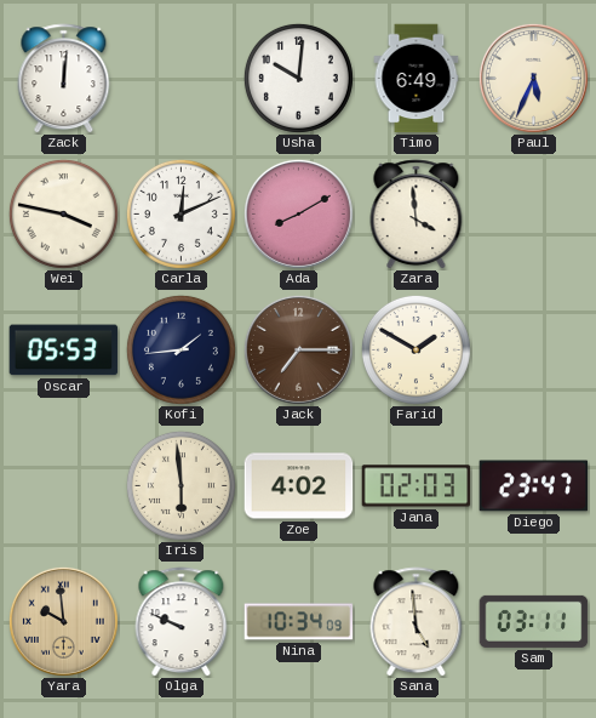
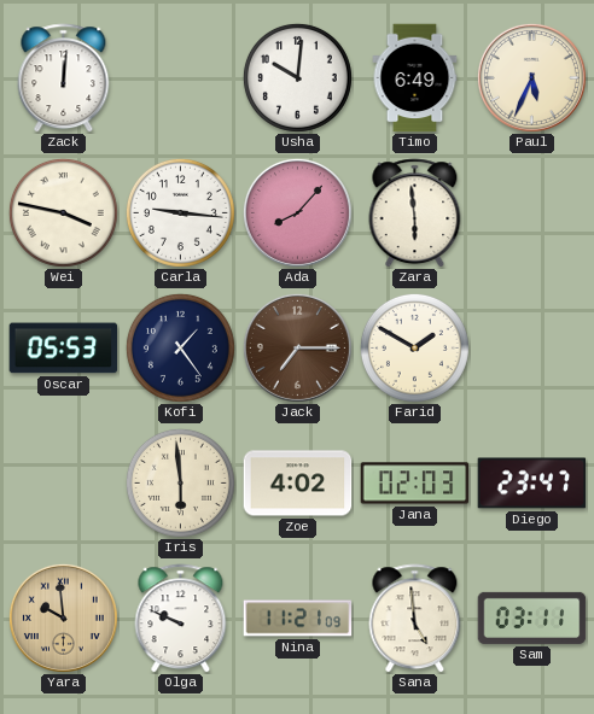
Carla: 12:11 -> 9:16 (180, 212)
Ada: 8:10 -> 8:07 (297, 212)
Zara: 3:59 -> 5:59 (415, 213)
Kofi: 1:44 -> 1:24 (180, 347)
Nina: 10:34 -> 11:21 (298, 619)
